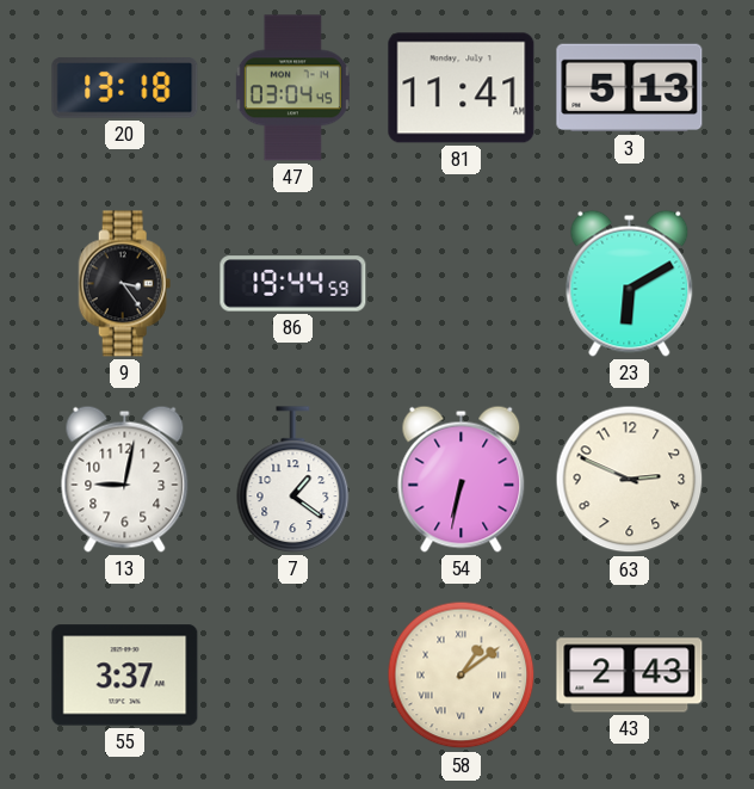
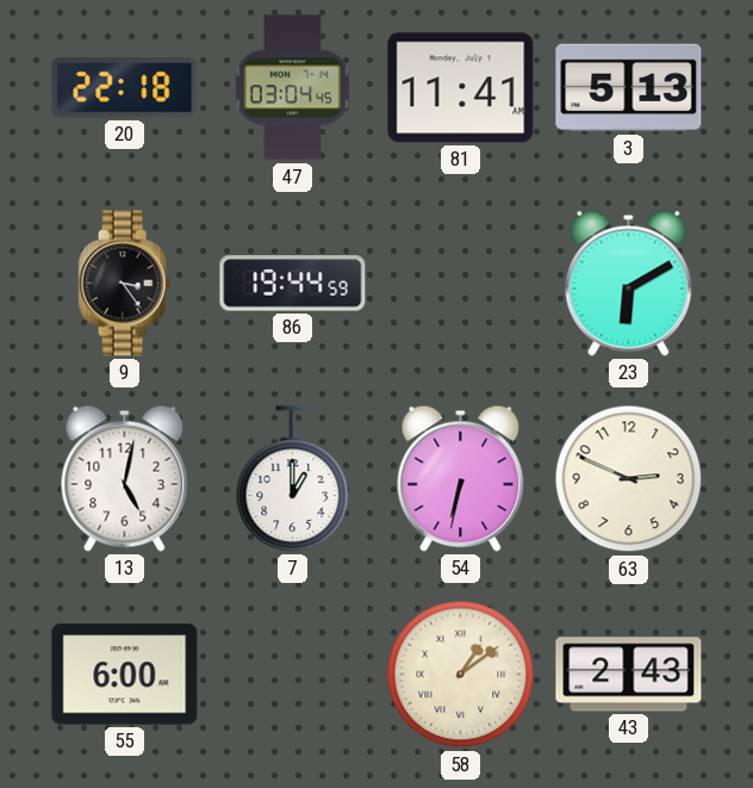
20: 13:18 -> 22:18 (125, 88)
13: 9:02 -> 5:02 (125, 478)
7: 1:21 -> 1:00 (293, 479)
55: 3:37 -> 6:00 (125, 675)
